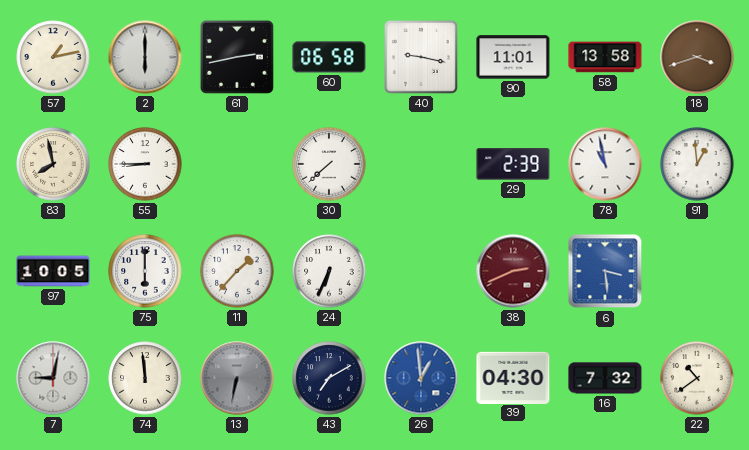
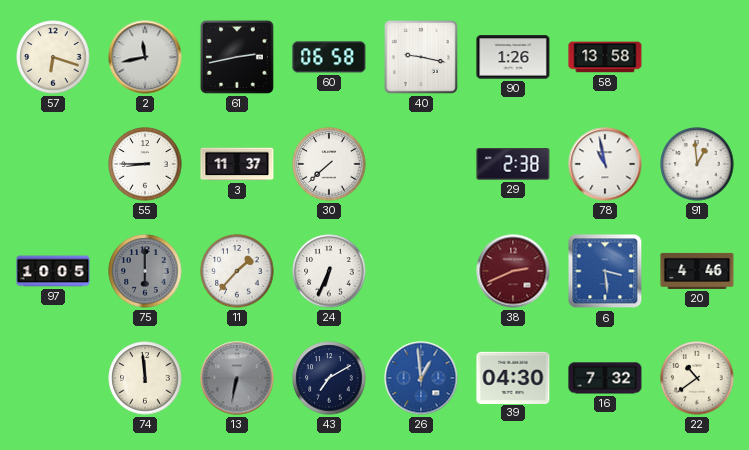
57: 1:13 -> 6:18 (53, 57)
2: 6:00 -> 11:43 (145, 57)
90: 11:01 -> 1:26 (513, 57)
18: 3:42 -> none (697, 57)
83: 7:58 -> none (53, 164)
3: none -> 11:37 (237, 164)
29: 2:39 -> 2:38 (513, 165)
75 dial: white -> grey (145, 271)
20: none -> 4:46 (697, 271)
7: 9:02 -> none (53, 378)
